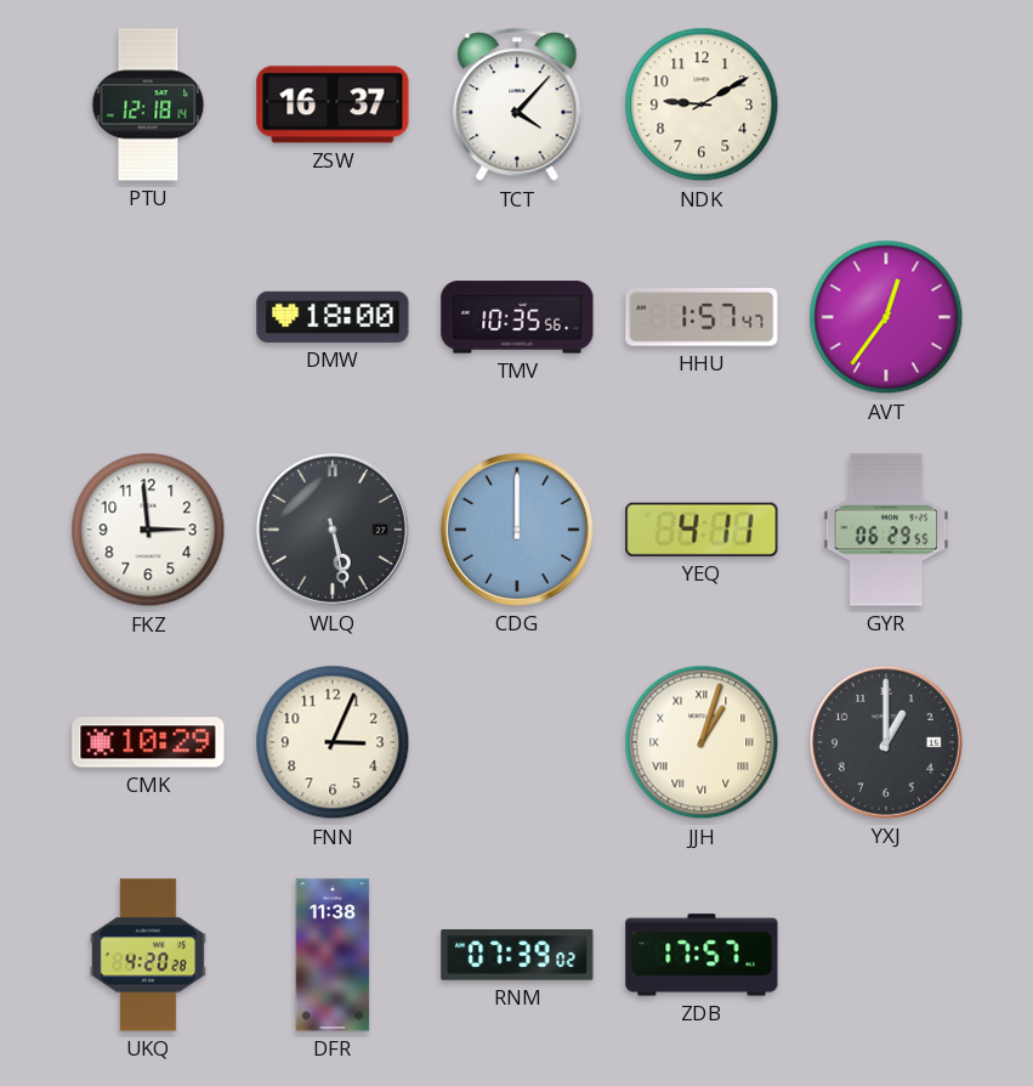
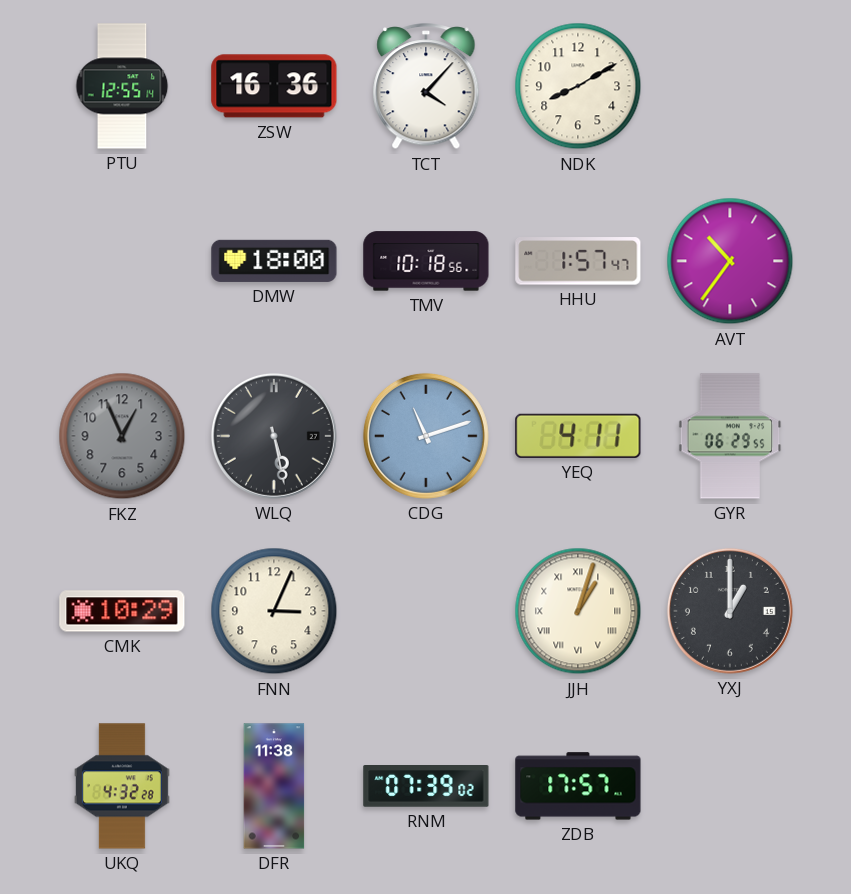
PTU: 12:18 -> 12:55 (122, 86)
ZSW: 16:37 -> 16:36 (274, 86)
NDK: 9:10 -> 8:10 (578, 86)
TMV: 10:35 -> 10:18 (426, 261)
AVT: 12:36 -> 10:36 (730, 261)
FKZ: 2:59 -> 12:56 (122, 436)
FKZ dial: white -> grey (122, 436)
CDG: 12:00 -> 11:12 (426, 436)
UKQ: 4:20 -> 4:32 (122, 786)
